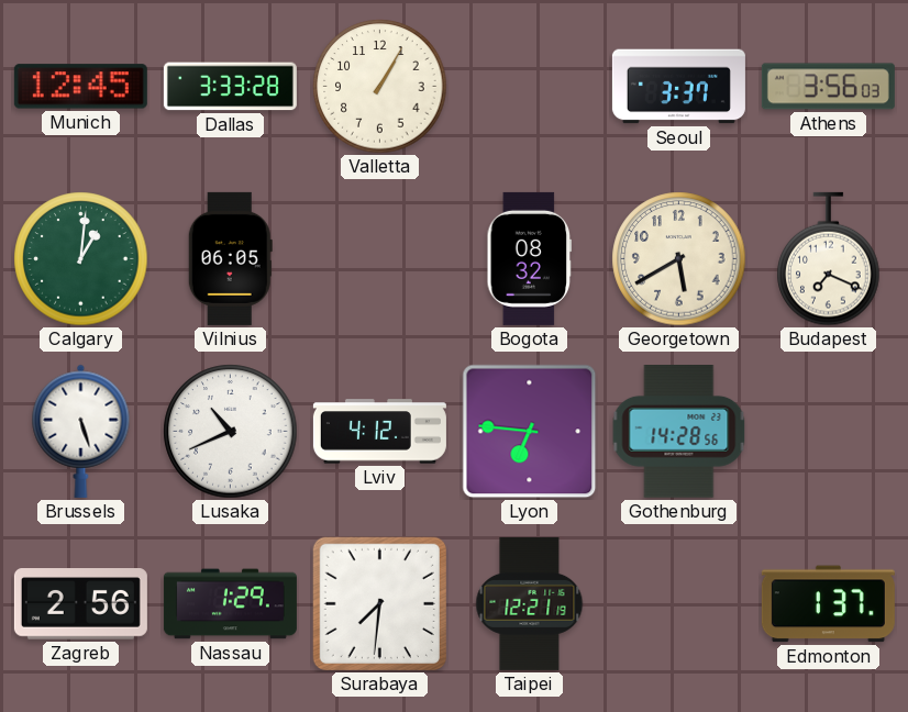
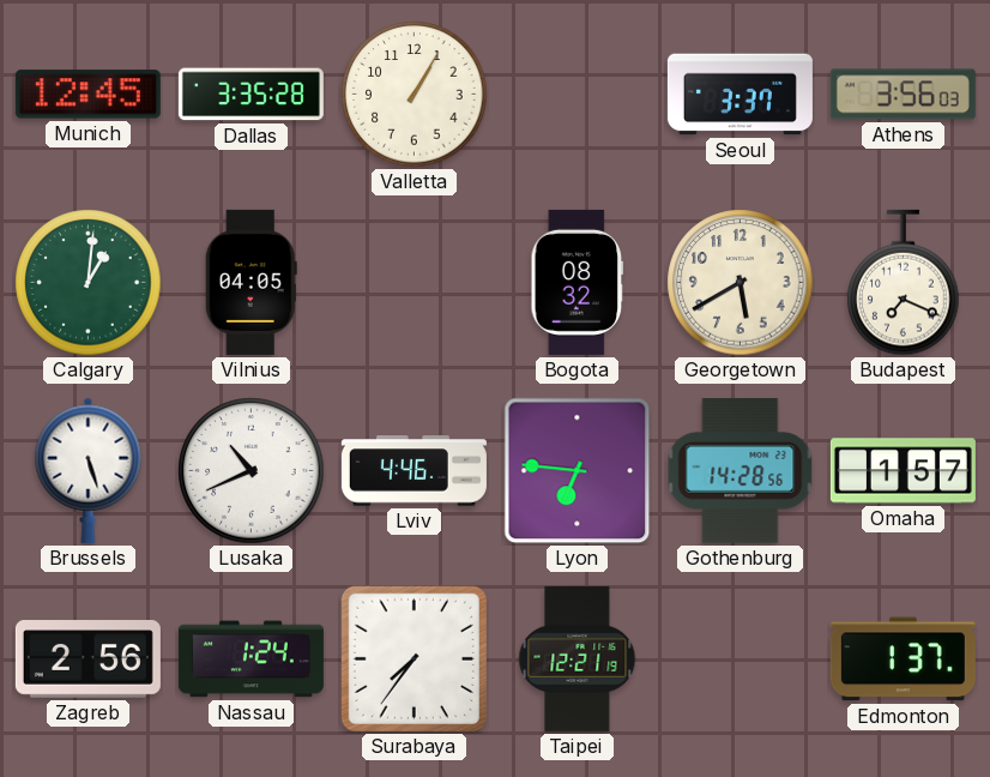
Dallas: 3:33 -> 3:35 (250, 95)
Vilnius: 06:05 -> 04:05 (250, 282)
Lviv: 4:12 -> 4:46 (413, 471)
Omaha: none -> 1:57 (903, 471)
Nassau: 1:29 -> 1:24 (250, 659)
Surabaya: 7:31 -> 7:36 (413, 658)
